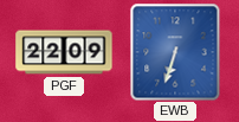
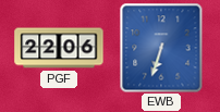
PGF: 22:09 -> 22:06 (59, 48)
